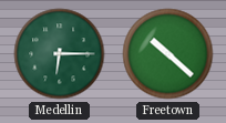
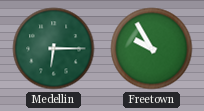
Freetown: 10:22 -> 9:55 (152, 49)
